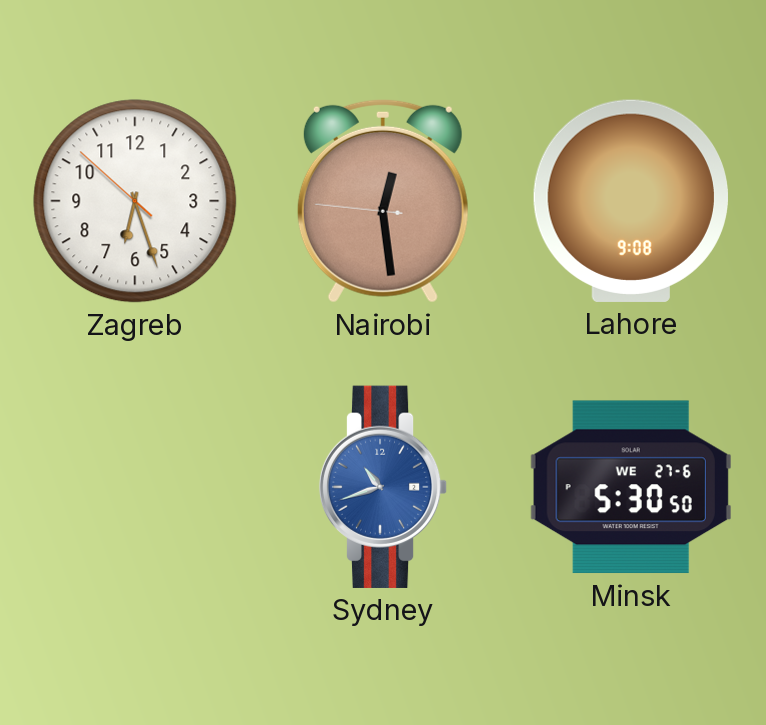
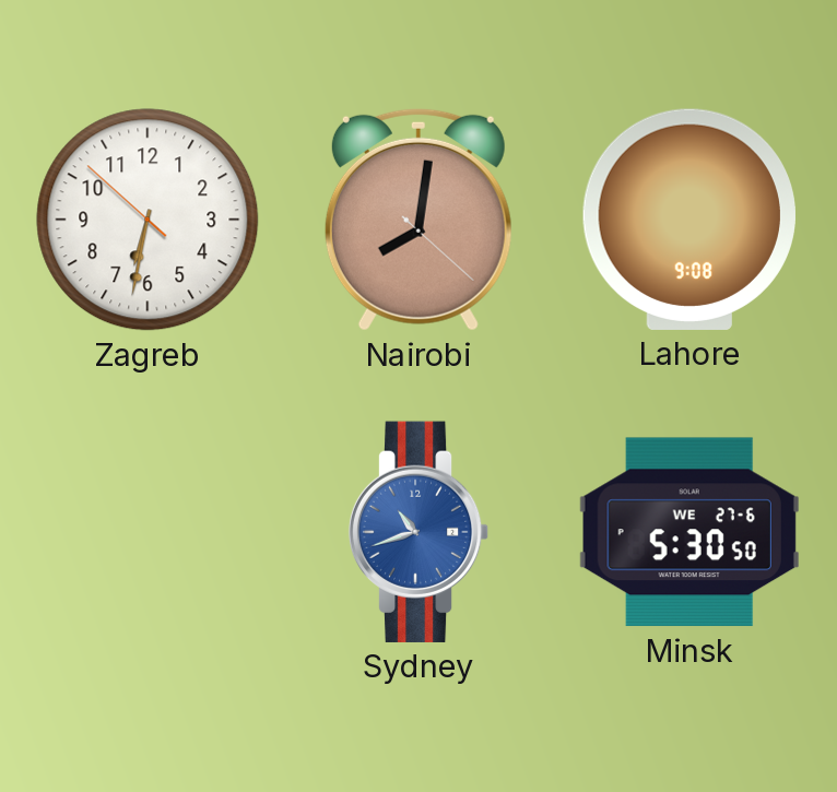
Zagreb: 6:26 -> 6:31 (148, 220)
Nairobi: 12:28 -> 8:01 (418, 220)
